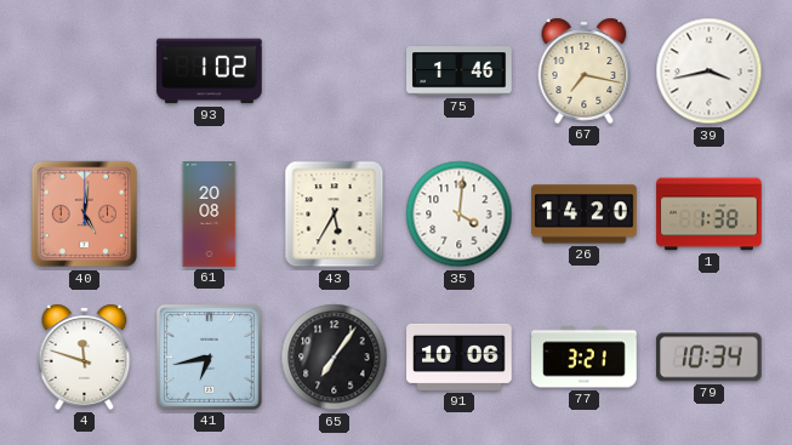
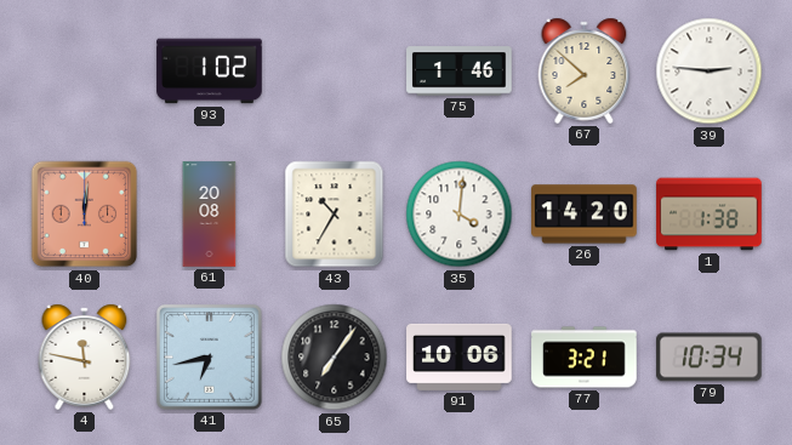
67: 7:17 -> 7:52 (585, 70)
39: 3:43 -> 2:46 (710, 72)
40: 5:01 -> 12:01 (85, 215)
43: 5:35 -> 10:35 (335, 215)
4: 11:48 -> 11:47 (85, 356)
